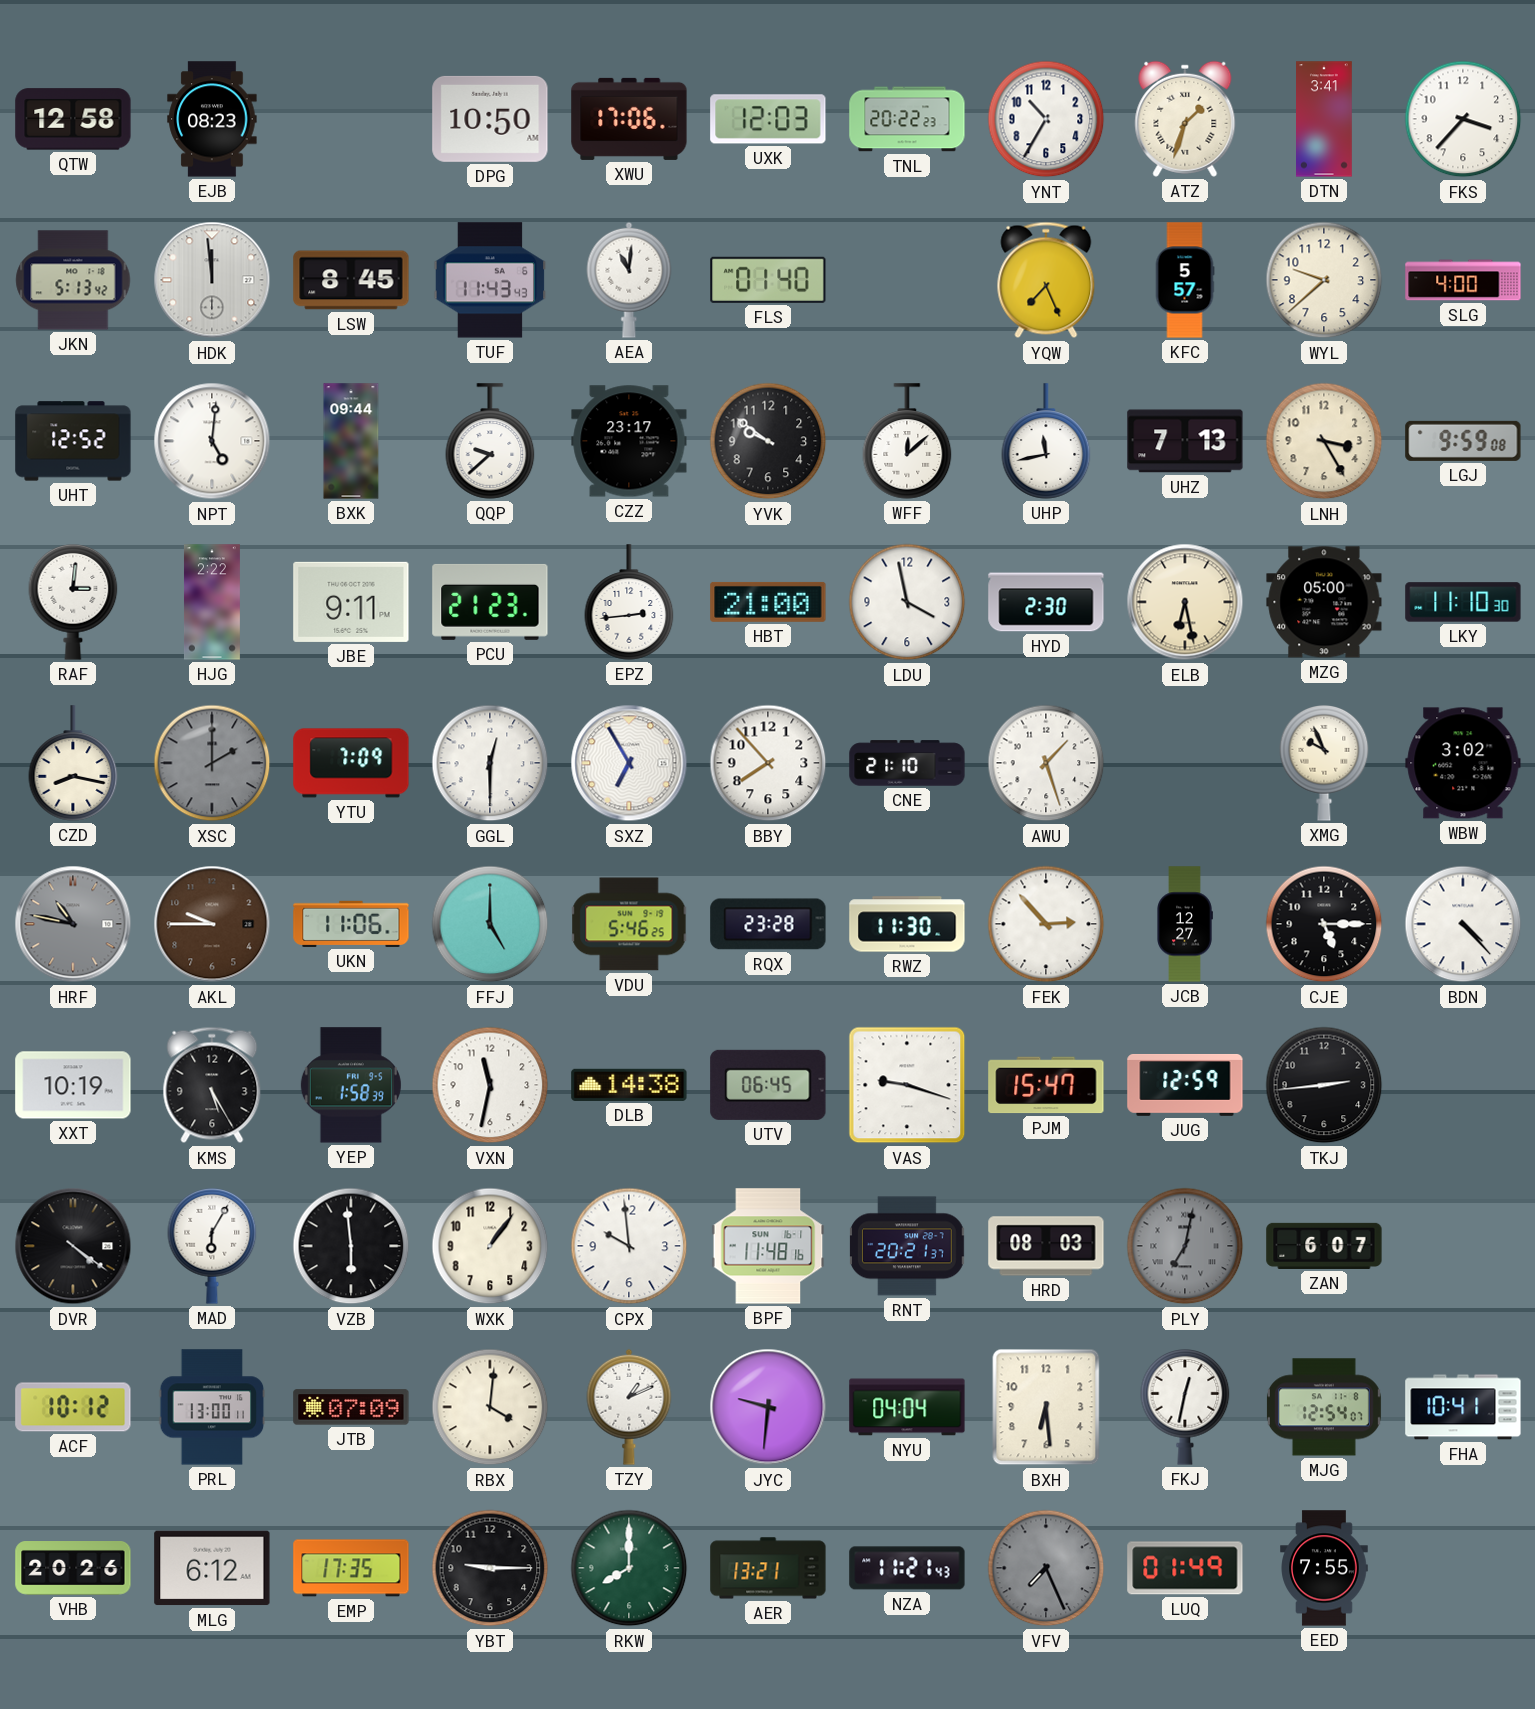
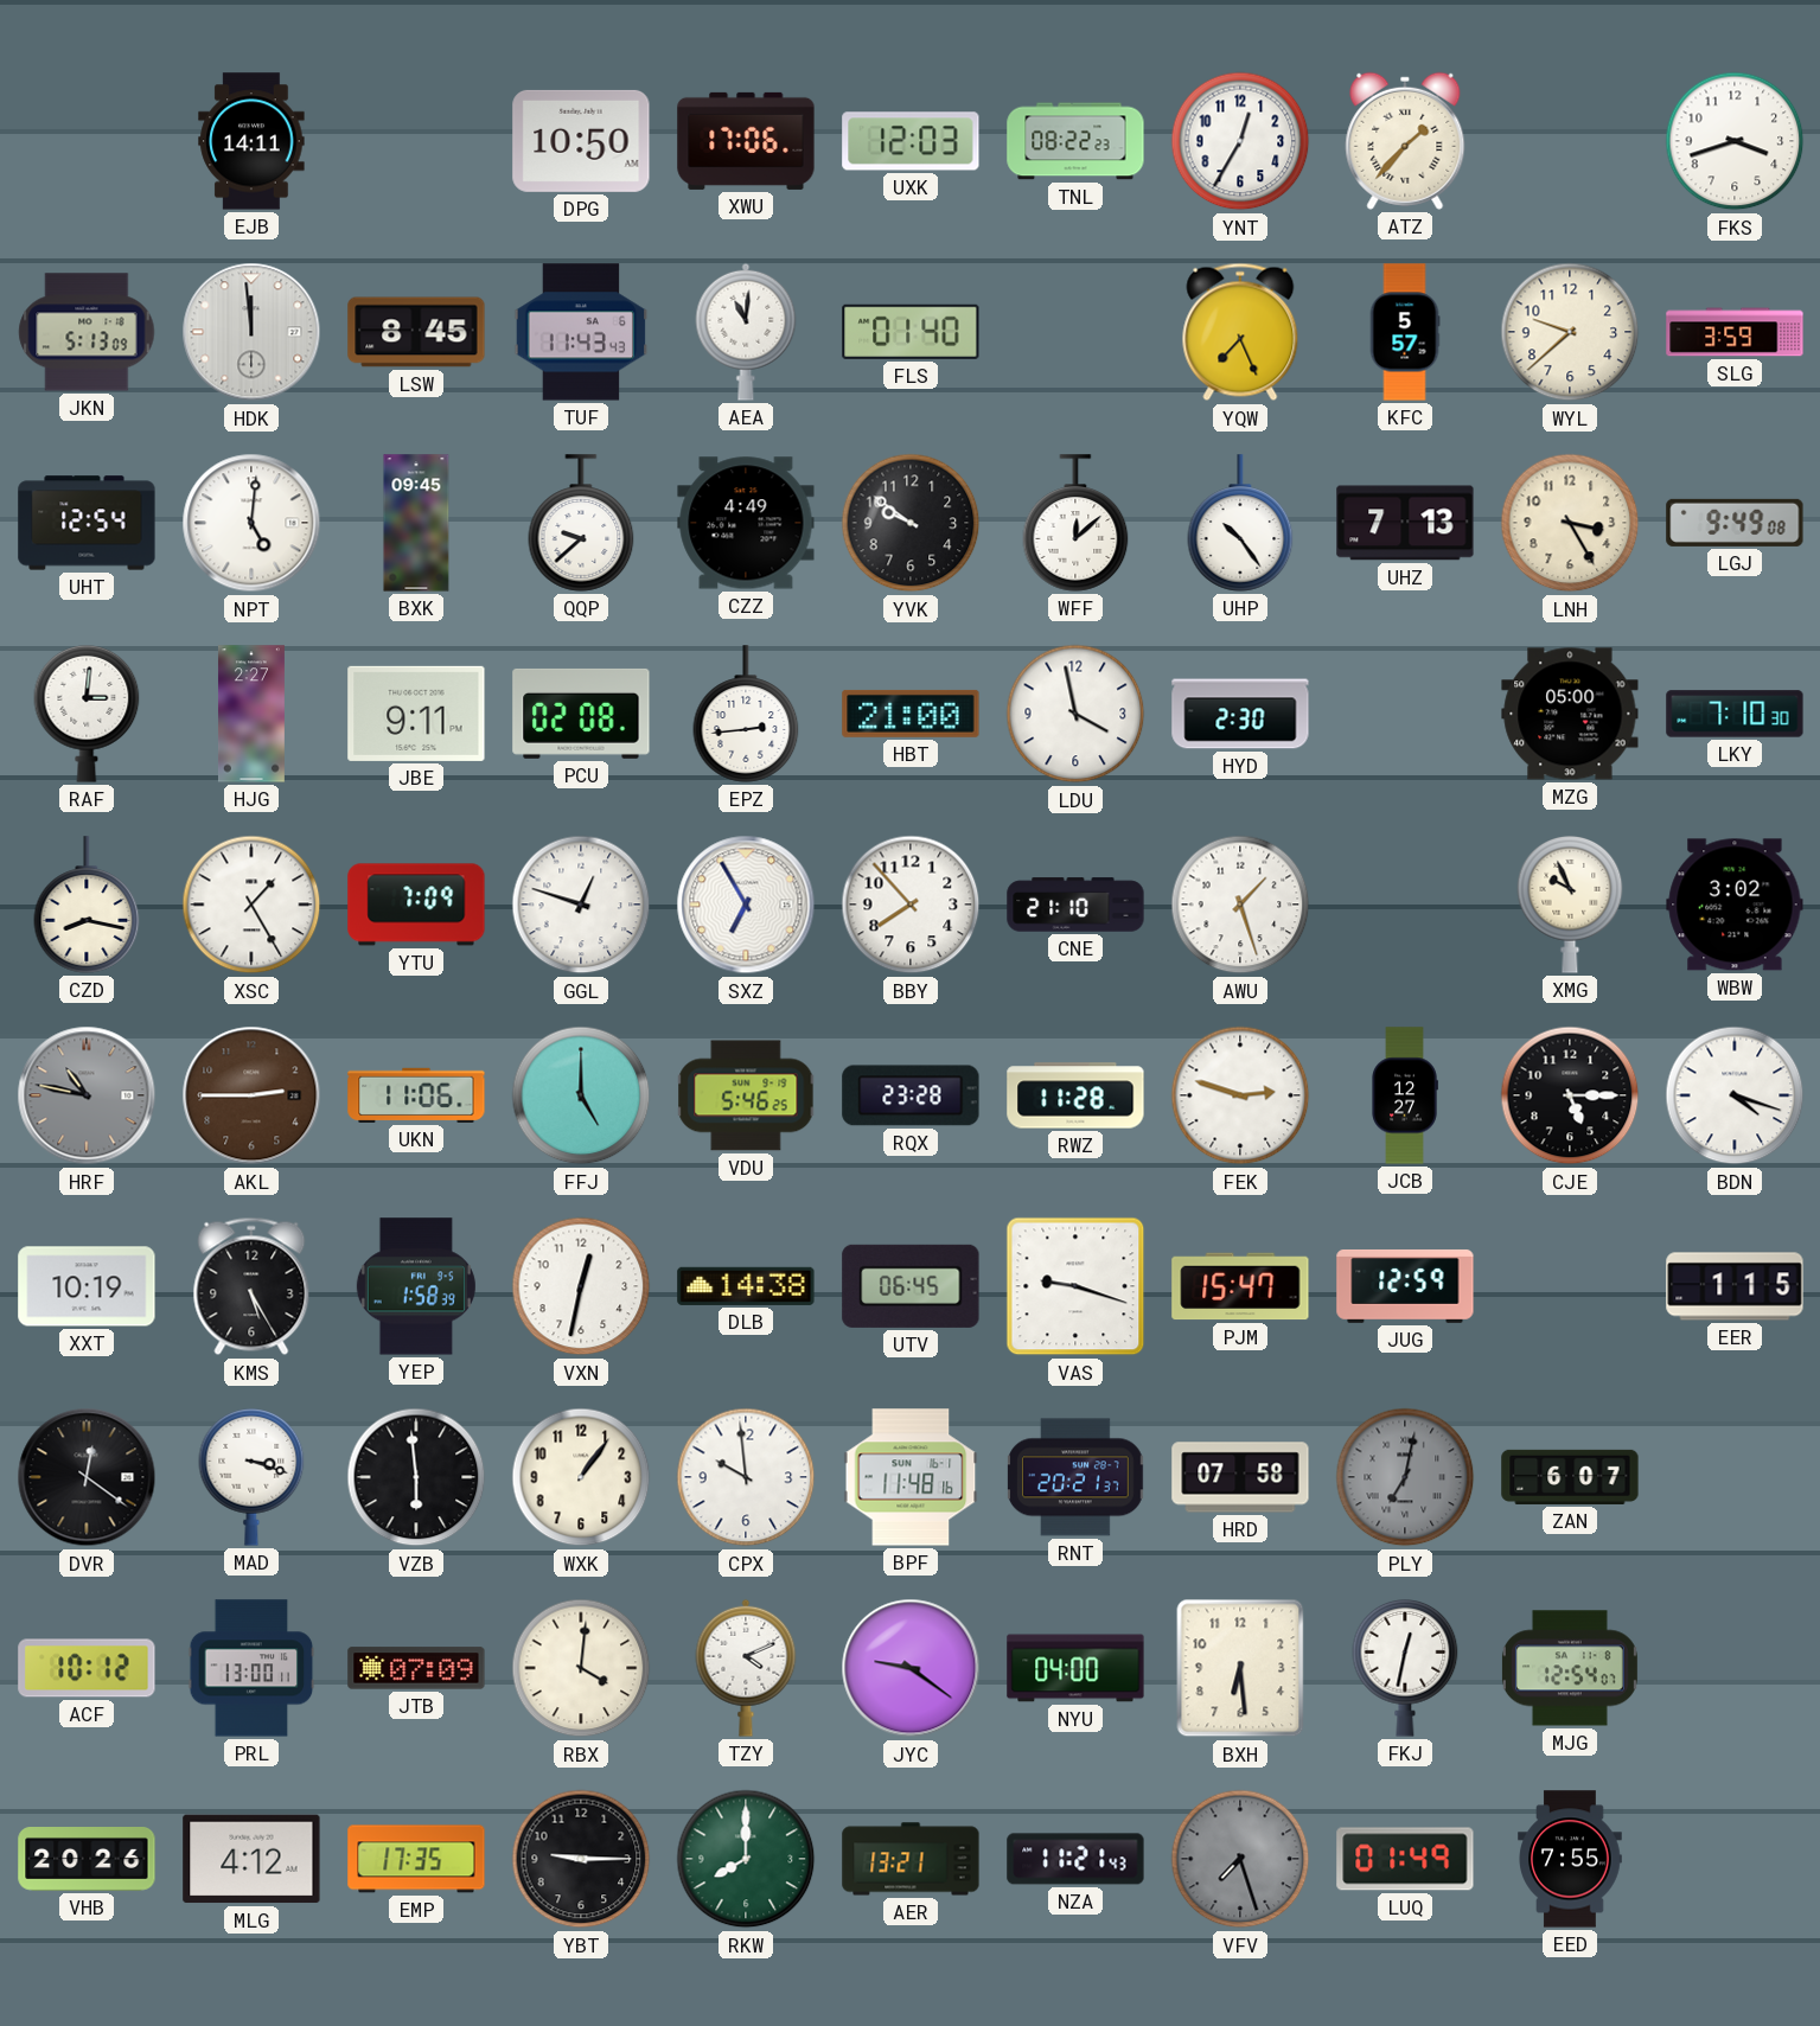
QTW: 12:58 -> none (73, 119)
EJB: 08:23 -> 14:11 (251, 141)
TNL: 20:22 -> 08:22 (1075, 141)
YNT: 10:35 -> 12:35 (1240, 141)
ATZ: 1:33 -> 1:37 (1405, 141)
DTN: 3:41 -> none (1325, 119)
FKS: 3:37 -> 3:42 (1735, 141)
JKN: 5:13:42 -> 5:13:09 (87, 332)
SLG: 4:00 -> 3:59 (1735, 332)
UHT: 12:52 -> 12:54 (87, 523)
BXK: 09:44 -> 09:45 (416, 523)
CZZ: 23:17 -> 4:49 (746, 523)
UHP: 11:43 -> 10:24 (1240, 523)
LGJ: 9:59 -> 9:49 (1735, 523)
HJG: 2:22 -> 2:27 (251, 714)
PCU: 21:23 -> 02:08 (581, 714)
ELB: 6:28 -> none (1185, 602)
LKY: 11:10 -> 7:10 (1735, 714)
XSC: 2:00 -> 1:25 (251, 905)
XSC dial: grey -> white (251, 905)
GGL: 12:30 -> 12:48 (581, 905)
AKL: 9:45 -> 2:45 (251, 1095)
RWZ: 11:30 -> 11:28 (1075, 1095)
FEK: 2:53 -> 2:48 (1240, 1095)
BDN: 4:23 -> 4:18 (1735, 1095)
VXN: 11:32 -> 12:32 (581, 1286)
TKJ: 2:44 -> none (1324, 1085)
EER: none -> 1:15 (1735, 1286)
DVR: 4:21 -> 12:21 (87, 1477)
MAD: 6:05 -> 3:18 (251, 1478)
HRD: 08:03 -> 07:58 (1240, 1477)
TZY: 1:11 -> 4:11 (746, 1668)
JYC: 9:31 -> 9:21 (911, 1668)
NYU: 04:04 -> 04:00 (1075, 1668)
FHA: 10:41 -> none (1463, 1407)
MLG: 6:12 -> 4:12 (251, 1859)
VFV: 7:26 -> 7:27 (1240, 1859)
